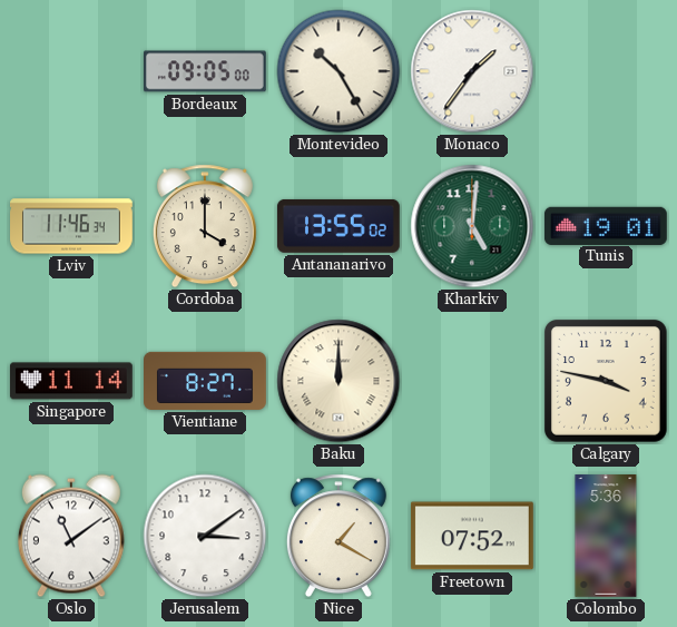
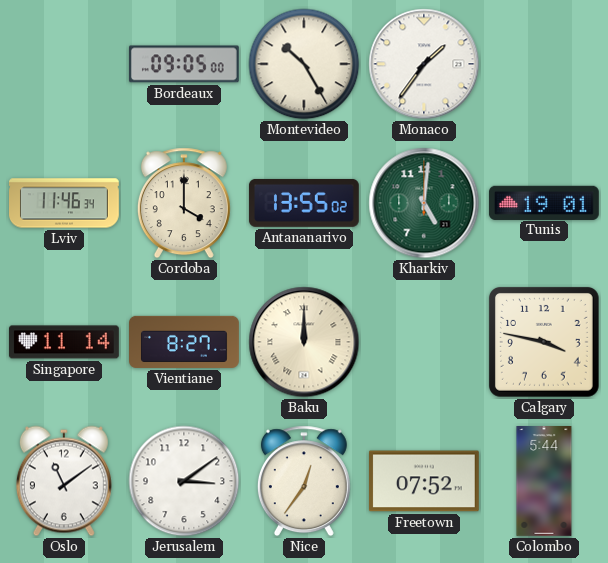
Nice: 1:20 -> 12:36 (304, 481)
Colombo: 5:36 -> 5:44 (544, 482)
